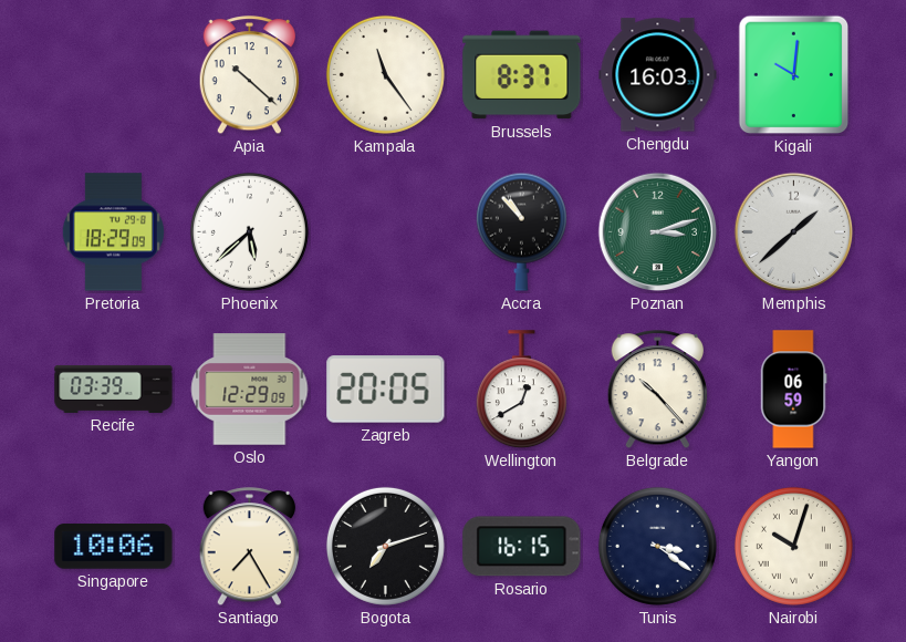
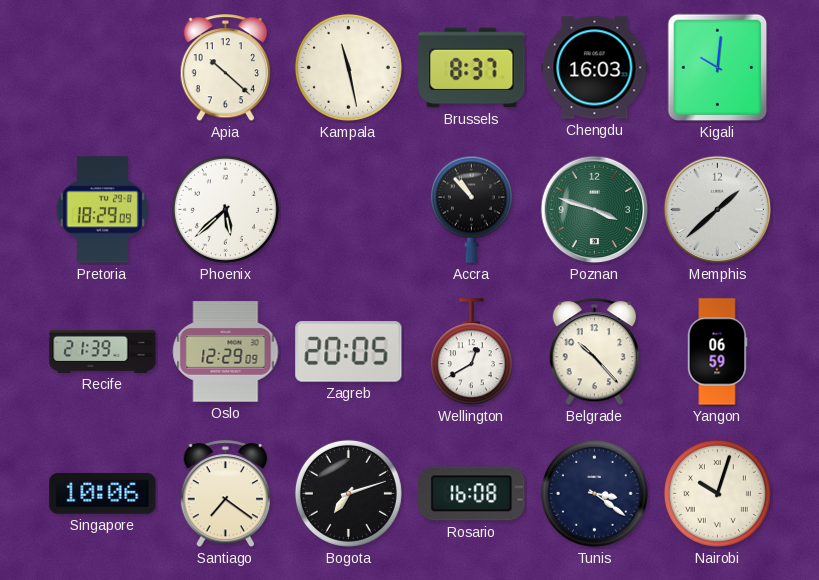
Kampala: 11:24 -> 11:28 (348, 67)
Poznan: 3:12 -> 3:48 (595, 210)
Recife: 03:39 -> 21:39 (103, 351)
Santiago: 7:25 -> 7:21 (225, 494)
Rosario: 16:15 -> 16:08 (472, 494)
